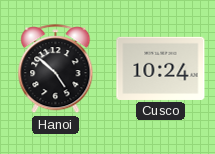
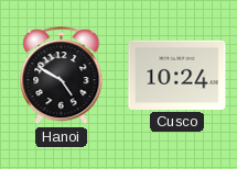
Hanoi: 4:52 -> 4:50 (62, 76)
